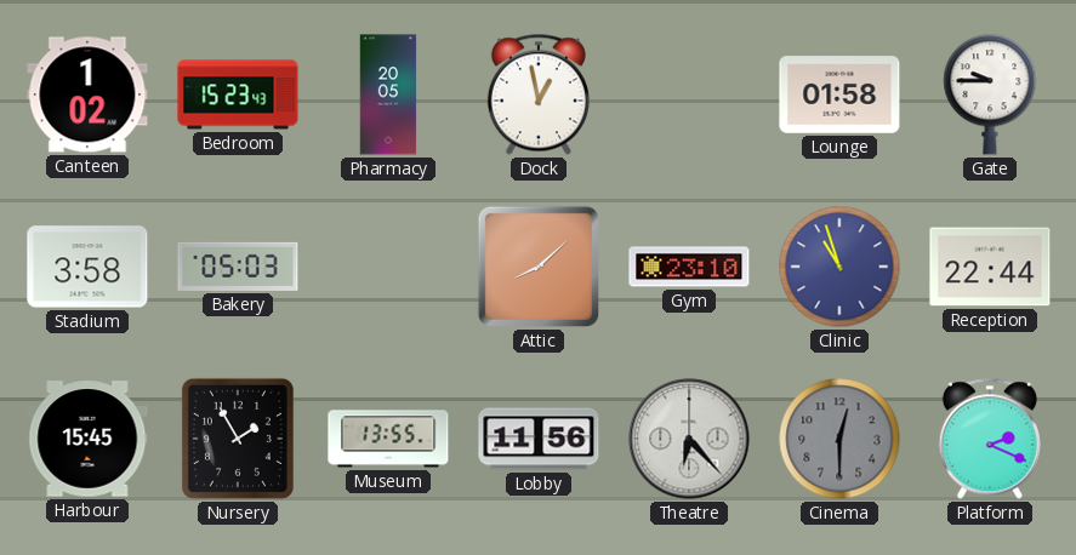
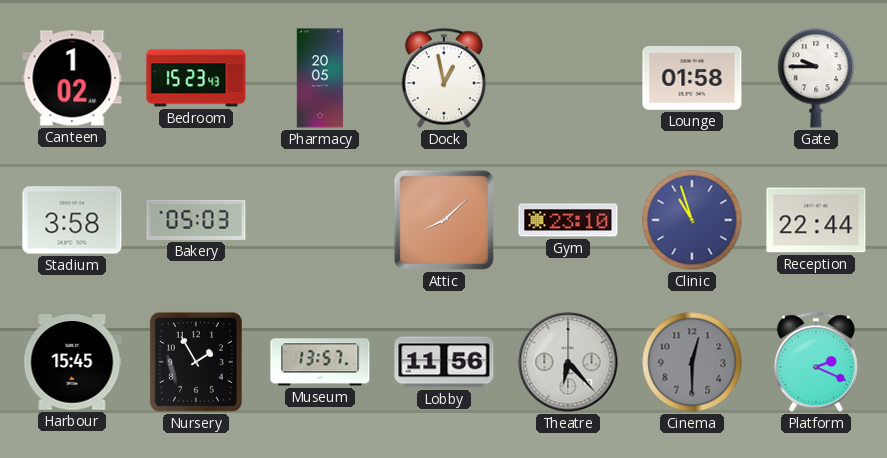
Museum: 13:55 -> 13:57 (320, 362)
